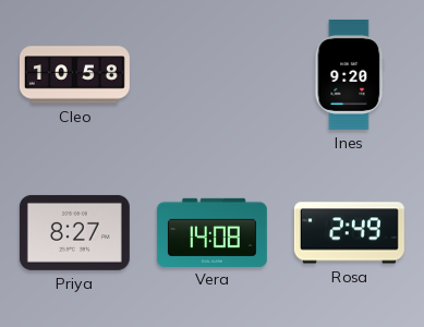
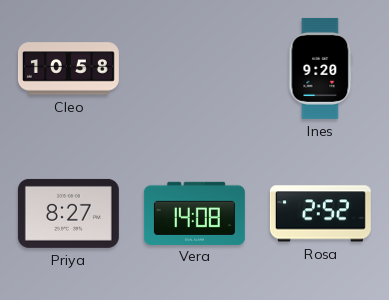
Rosa: 2:49 -> 2:52 (320, 214)
